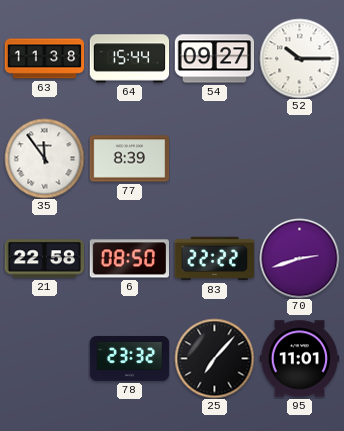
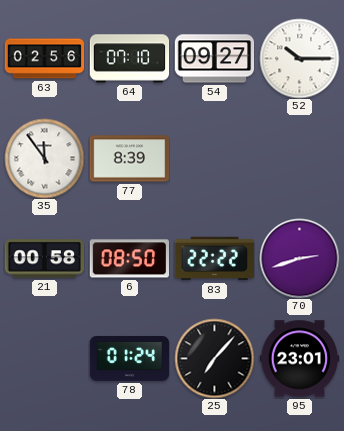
63: 11:38 -> 02:56 (44, 59)
64: 15:44 -> 07:10 (129, 59)
21: 22:58 -> 00:58 (44, 259)
78: 23:32 -> 01:24 (129, 358)
95: 11:01 -> 23:01 (299, 359)
